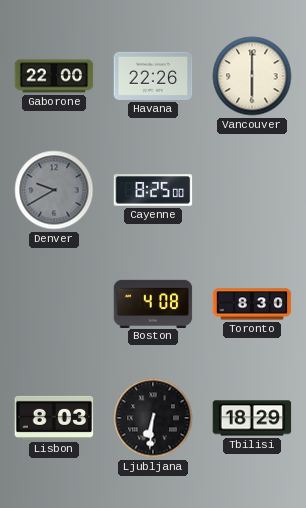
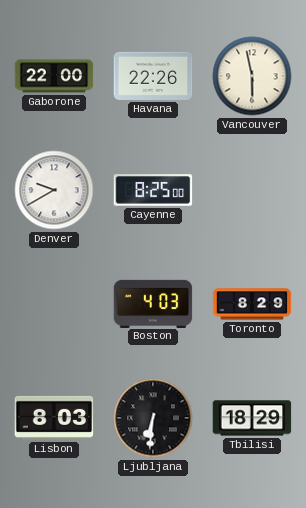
Vancouver: 6:00 -> 5:58 (252, 76)
Denver dial: grey -> white (54, 190)
Boston: 4:08 -> 4:03 (153, 303)
Toronto: 8:30 -> 8:29 (252, 304)
